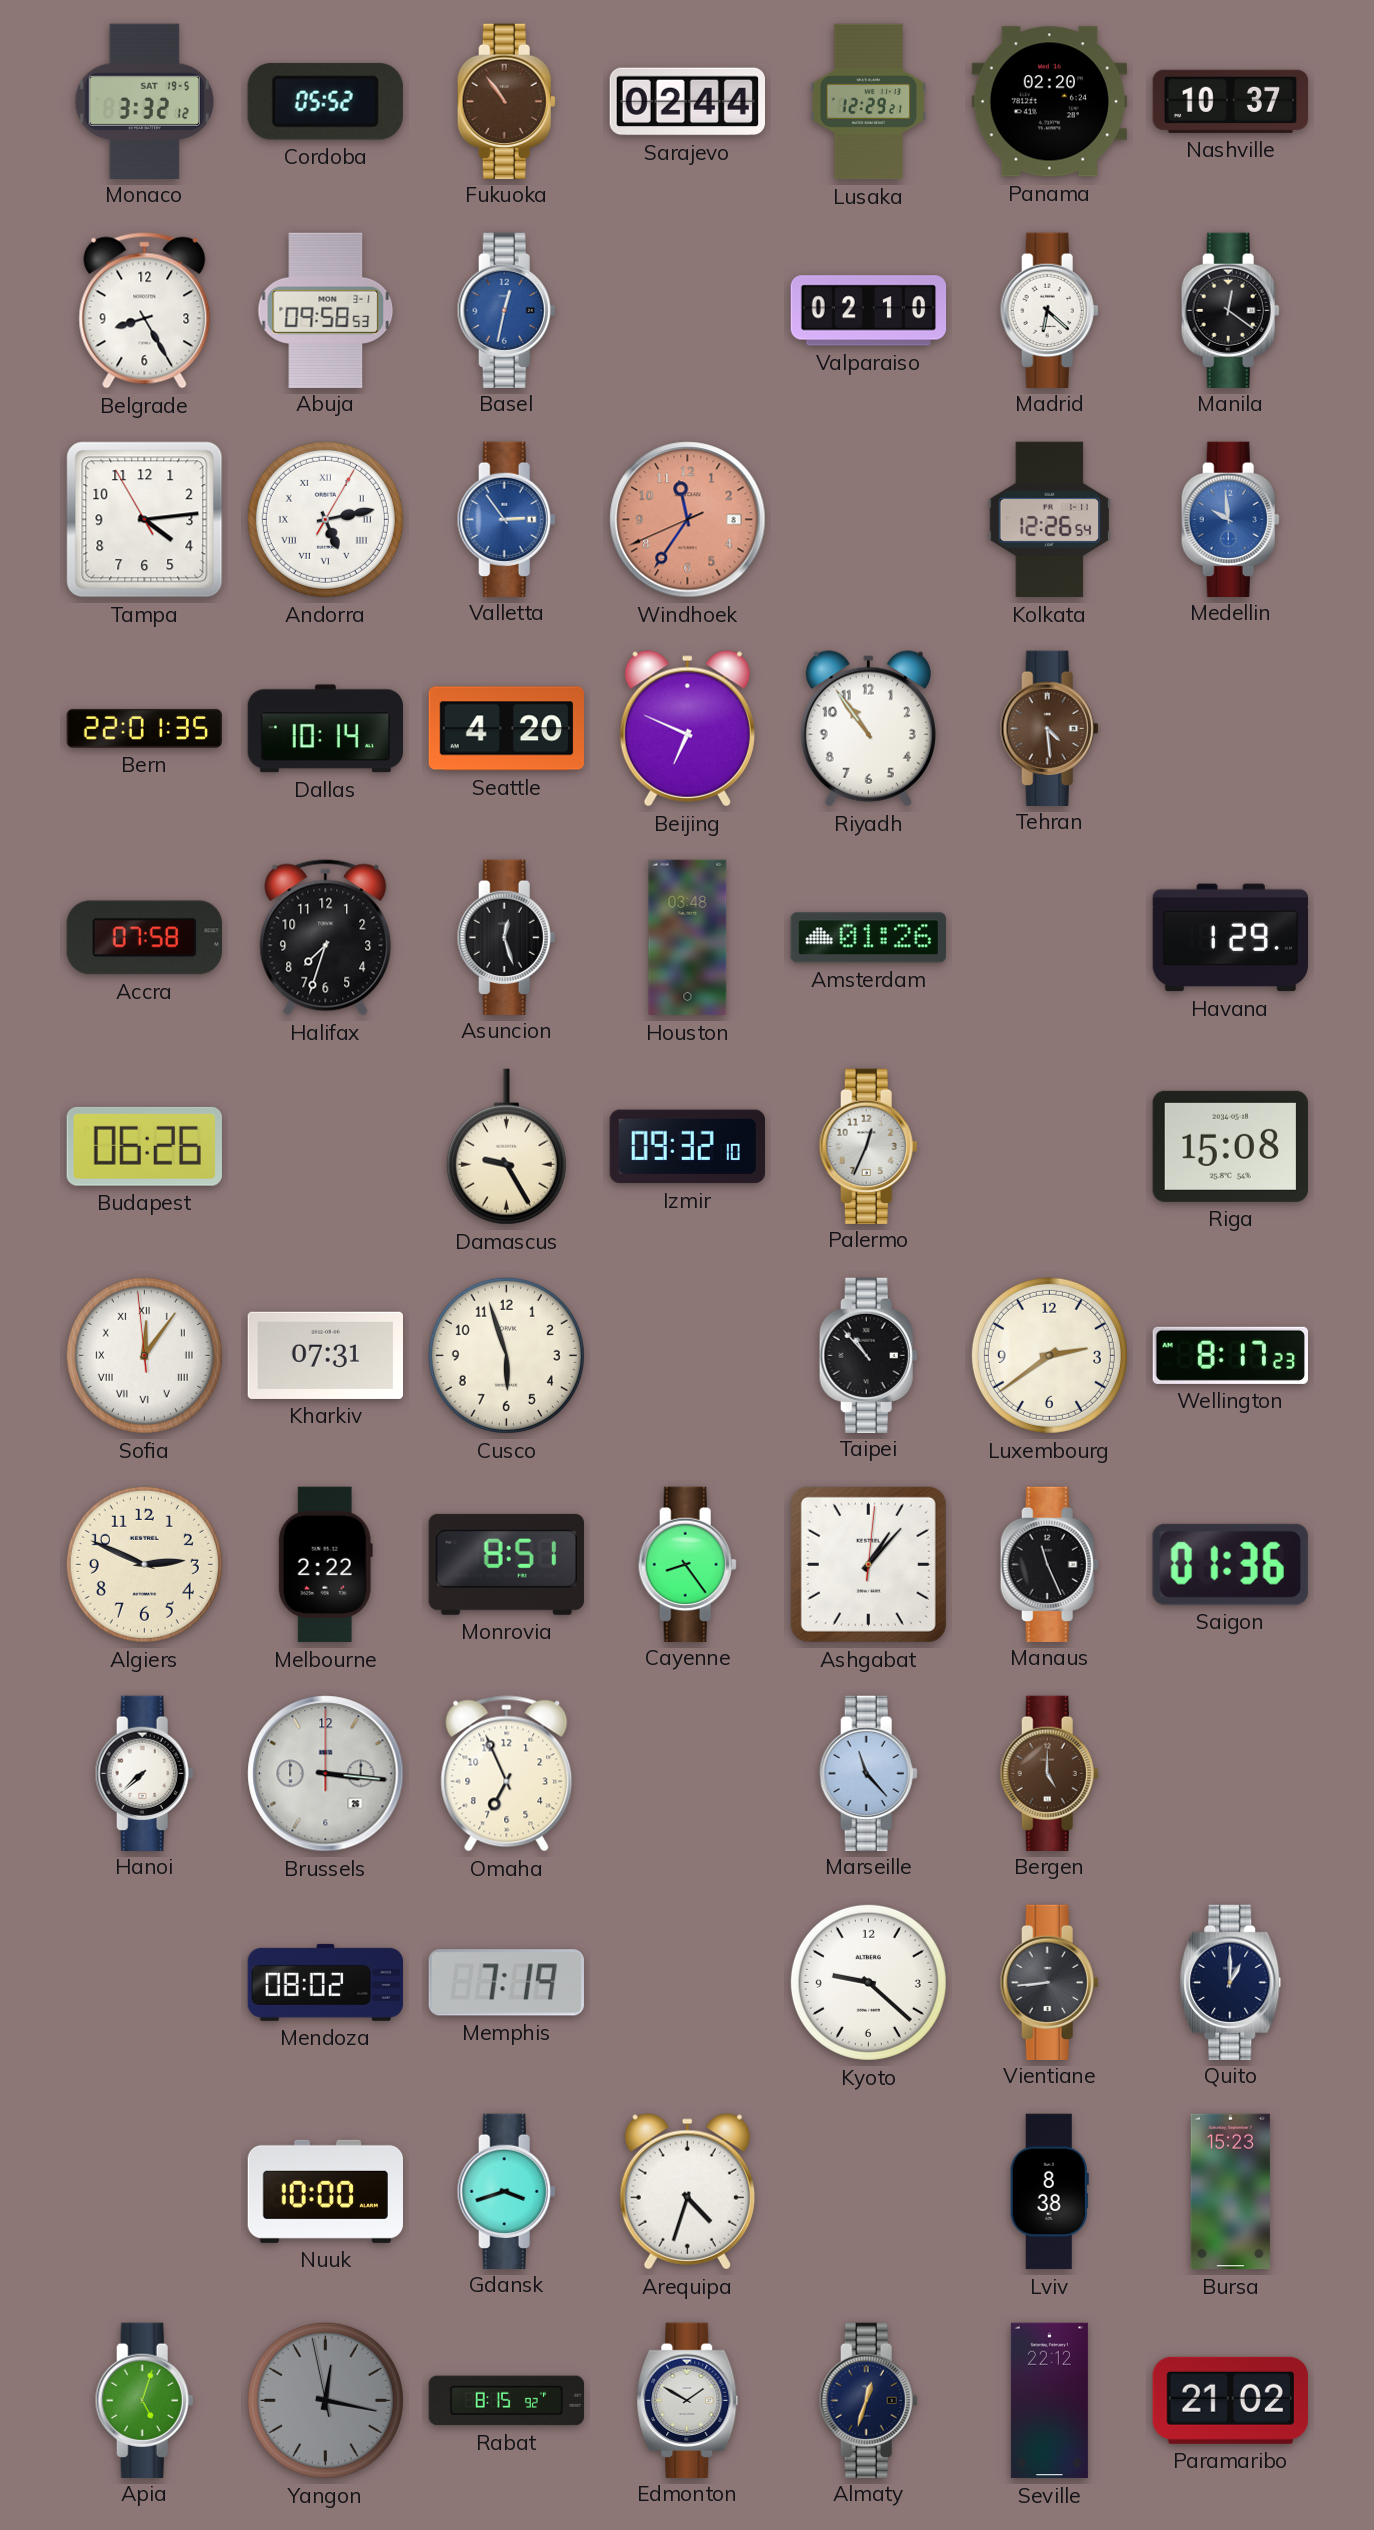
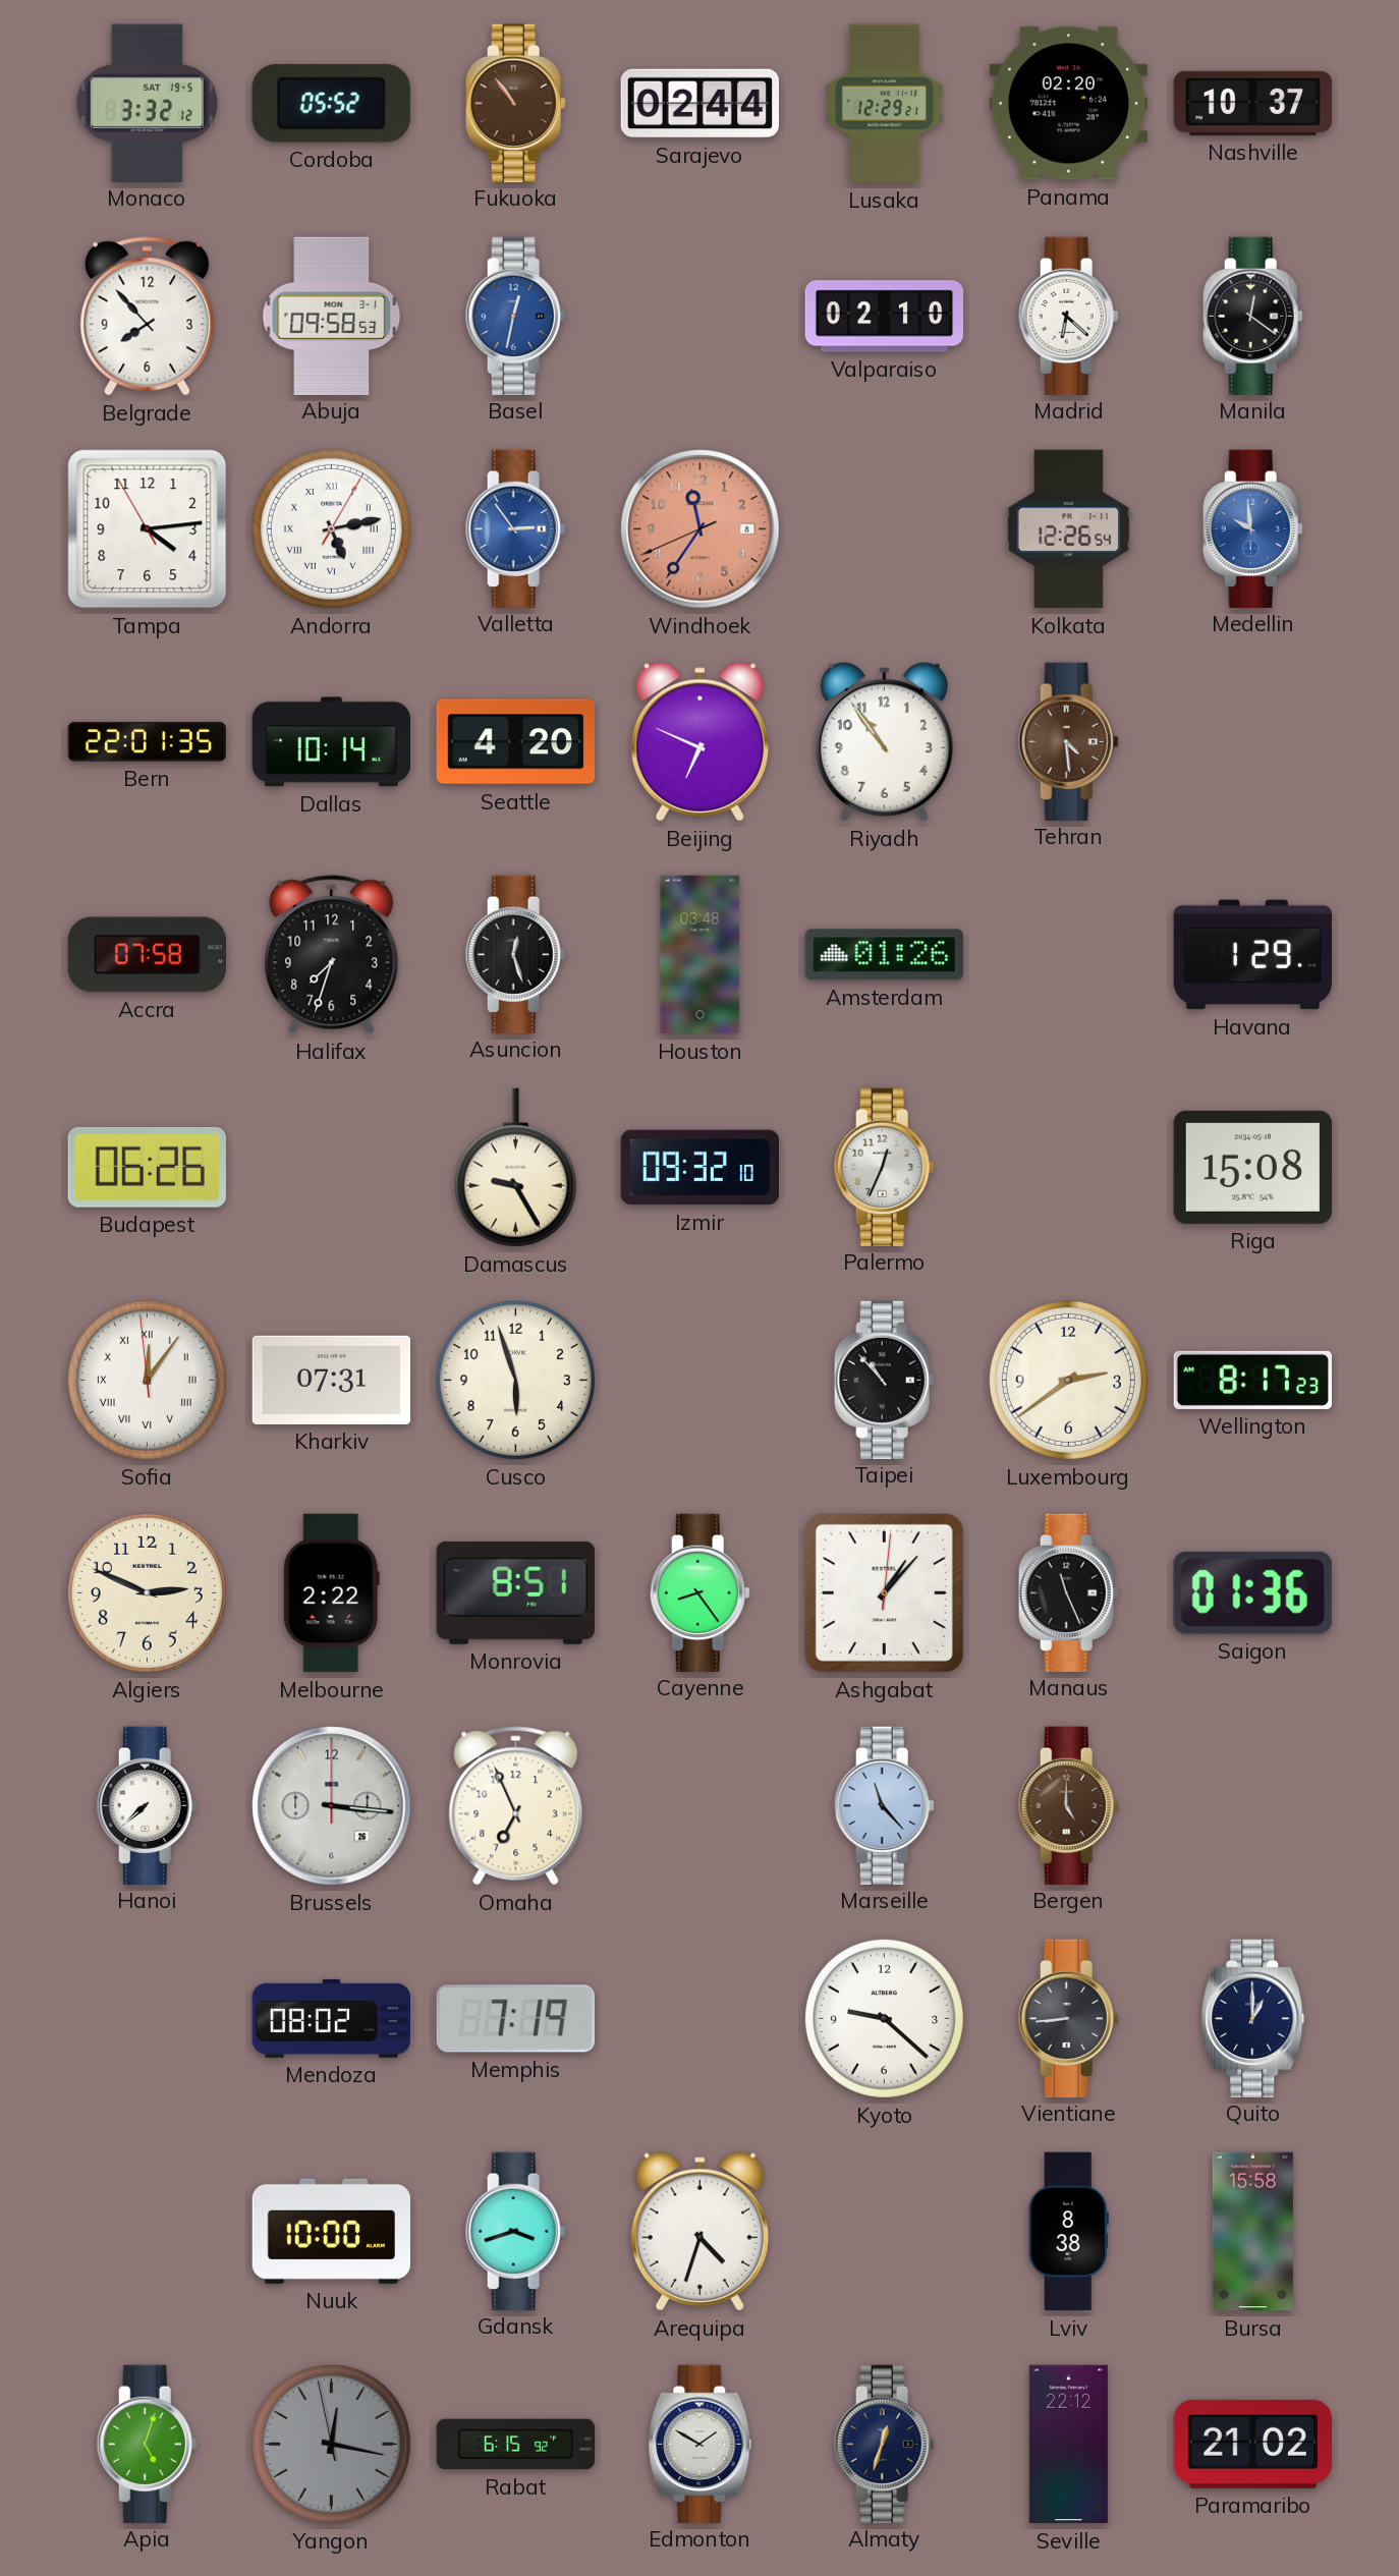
Belgrade: 8:25 -> 7:53 (148, 317)
Bursa: 15:23 -> 15:58 (1252, 2232)
Rabat: 8:15 -> 6:15 (516, 2445)
